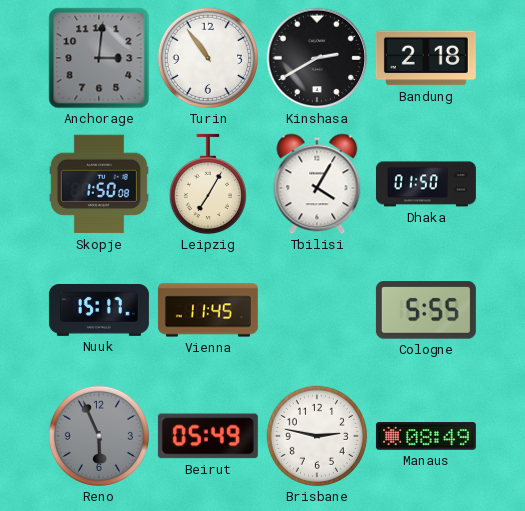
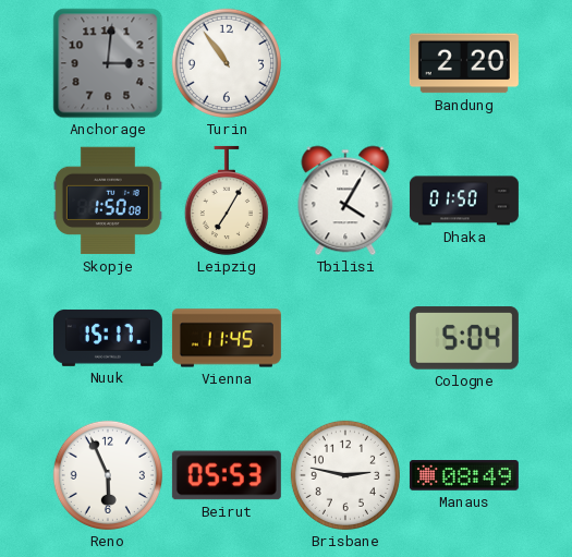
Kinshasa: 2:40 -> none (317, 58)
Bandung: 2:18 -> 2:20 (464, 63)
Cologne: 5:55 -> 5:04 (464, 338)
Reno dial: grey -> white (108, 475)
Beirut: 05:49 -> 05:53 (227, 475)
